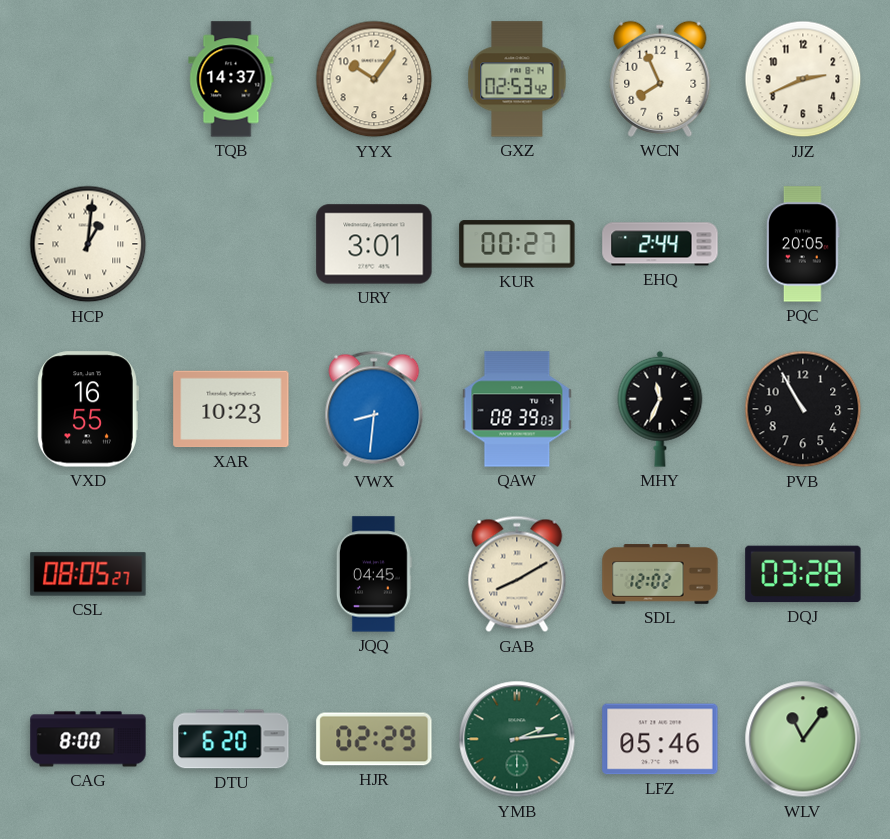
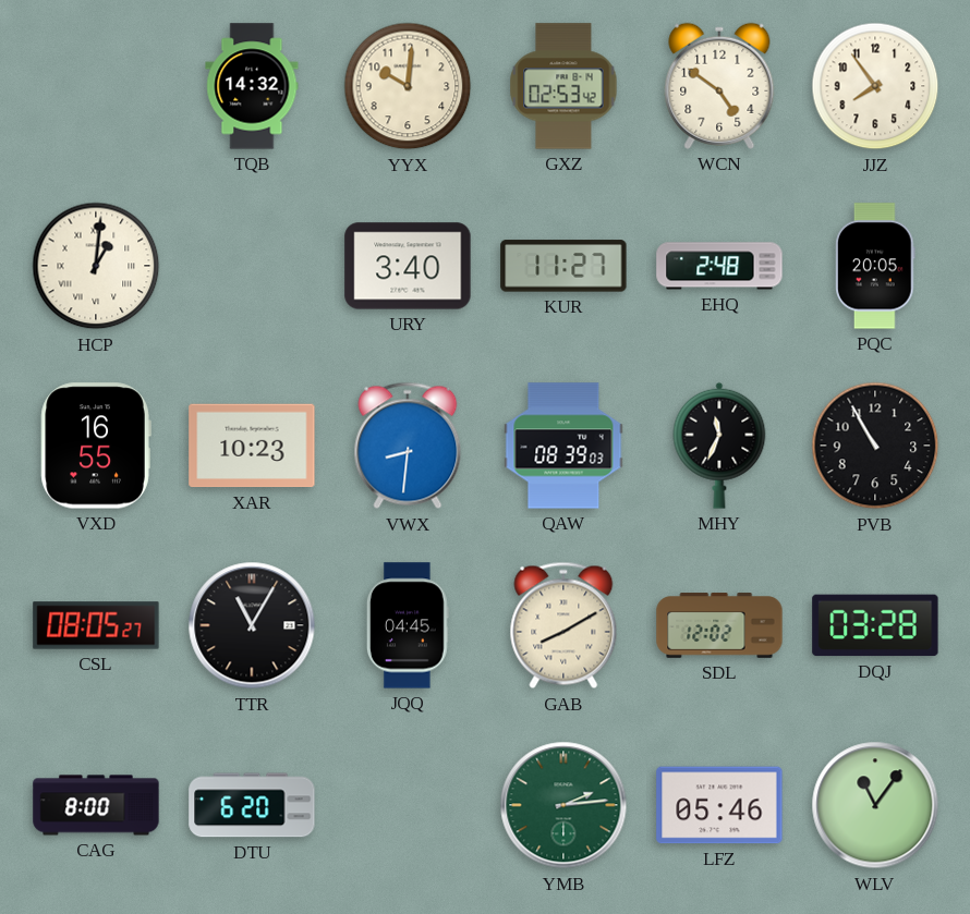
TQB: 14:37 -> 14:32 (252, 86)
YYX: 10:06 -> 10:01 (408, 86)
WCN: 7:56 -> 4:51 (719, 86)
JJZ: 2:41 -> 7:54 (875, 86)
URY: 3:01 -> 3:40 (408, 266)
KUR: 00:27 -> 11:27 (563, 266)
EHQ: 2:44 -> 2:48 (719, 266)
TTR: none -> 11:05 (252, 625)
HJR: 02:29 -> none (374, 739)
